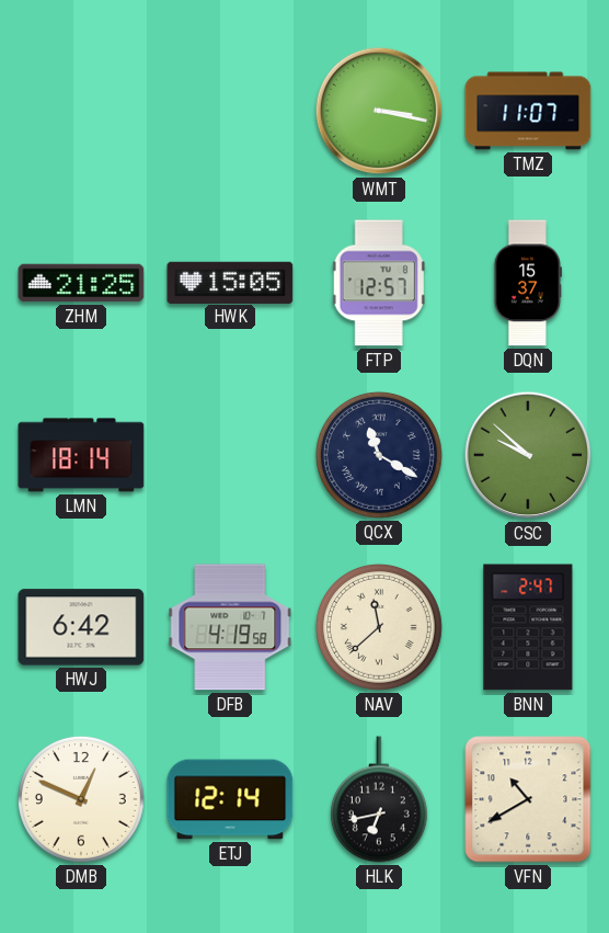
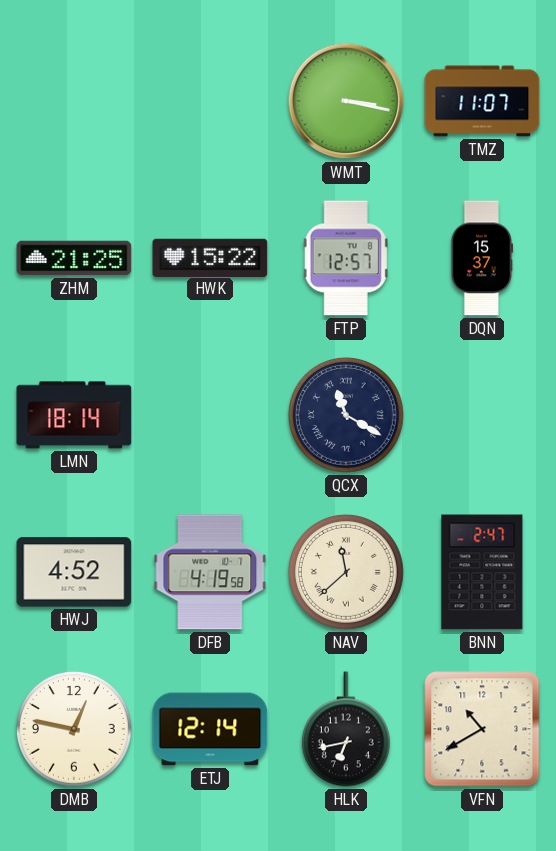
HWK: 15:05 -> 15:22 (210, 257)
CSC: 9:52 -> none (528, 455)
HWJ: 6:42 -> 4:52 (74, 572)
DMB: 12:49 -> 12:47 (74, 729)
